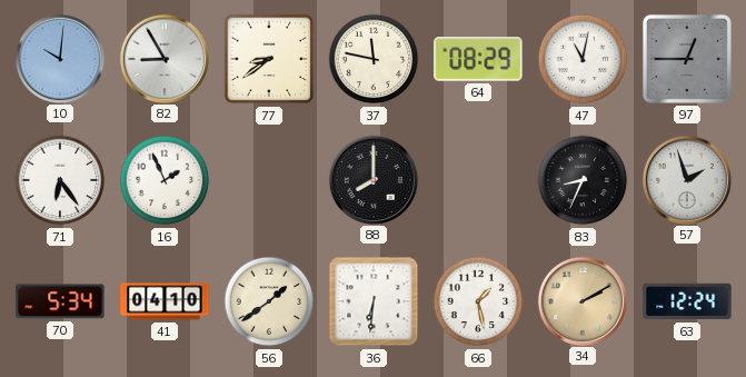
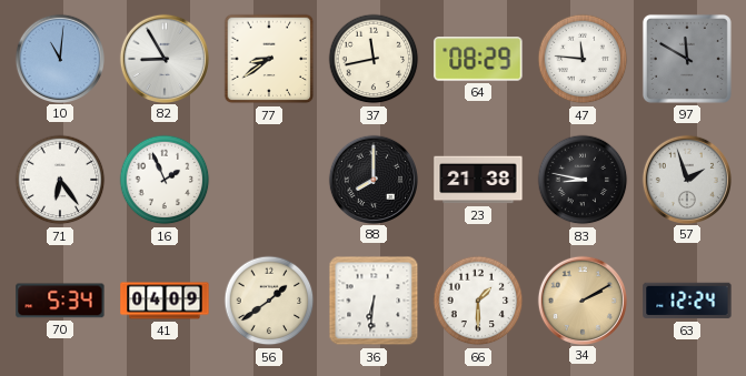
10: 10:01 -> 11:01 (59, 58)
37: 11:47 -> 11:43 (374, 59)
47: 11:02 -> 11:46 (583, 59)
97: 12:45 -> 11:50 (687, 59)
23: none -> 21:38 (478, 180)
83: 8:34 -> 8:47 (583, 180)
41: 04:10 -> 04:09 (165, 301)
66: 1:28 -> 1:30 (478, 301)
